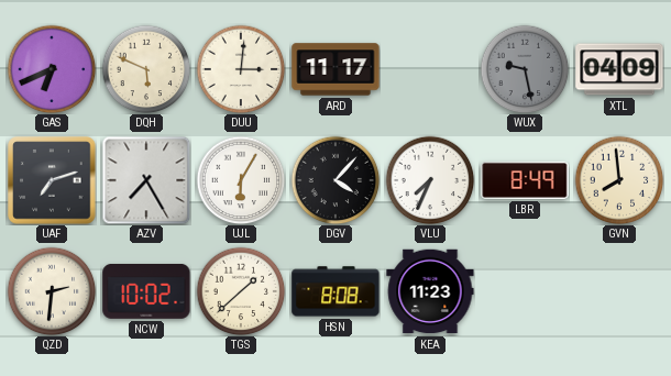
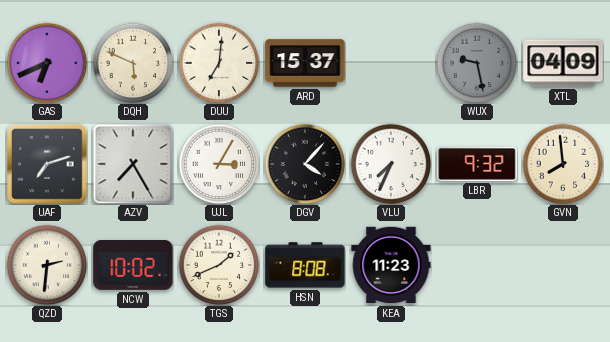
DUU: 3:01 -> 7:01 (219, 63)
ARD: 11:17 -> 15:37 (305, 63)
UJL: 6:05 -> 3:05 (219, 164)
LBR: 8:49 -> 9:32 (477, 164)
TGS: 1:38 -> 1:41 (219, 265)
